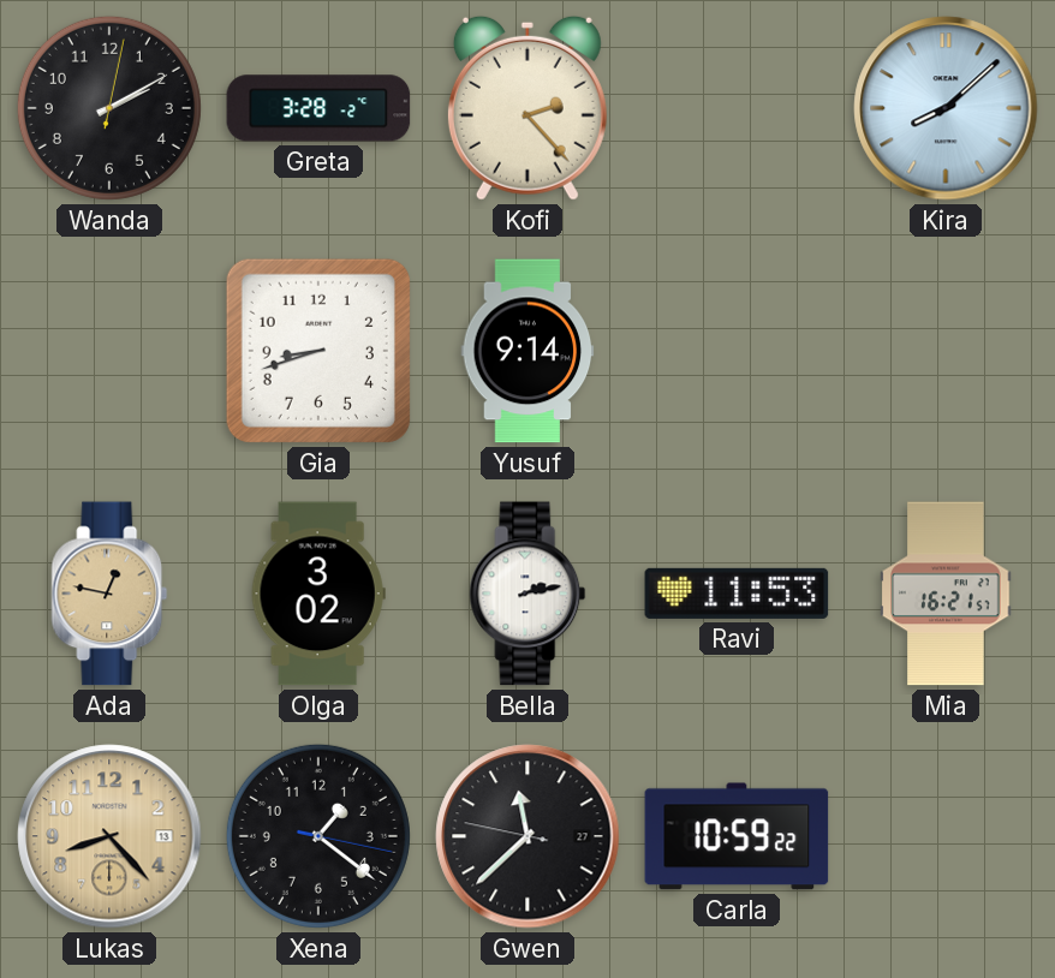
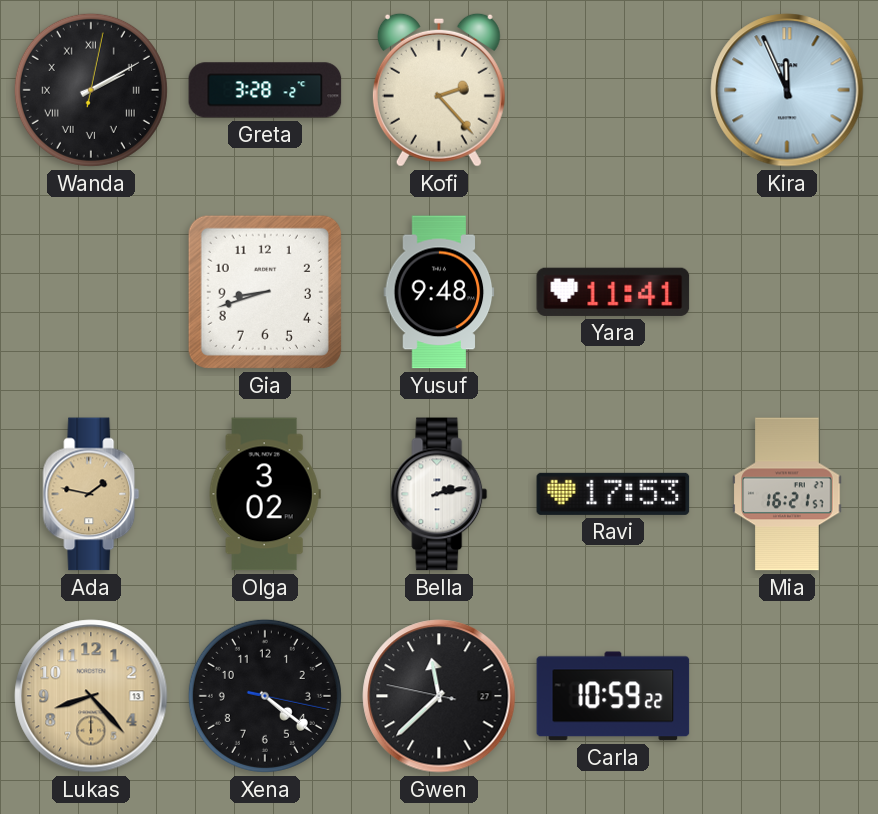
Wanda numerals: Arabic -> Roman (91, 90)
Kira: 8:08 -> 11:56 (787, 90)
Yusuf: 9:14 -> 9:48 (439, 292)
Yara: none -> 11:41 (613, 292)
Ada: 12:47 -> 1:47 (91, 494)
Ravi: 11:53 -> 17:53 (613, 494)
Xena: 1:21 -> 4:21 (265, 696)
